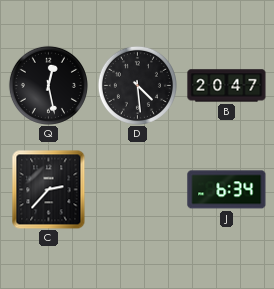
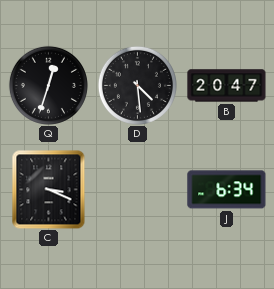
Q: 12:28 -> 12:33 (48, 85)
C: 2:37 -> 3:19 (49, 189)
